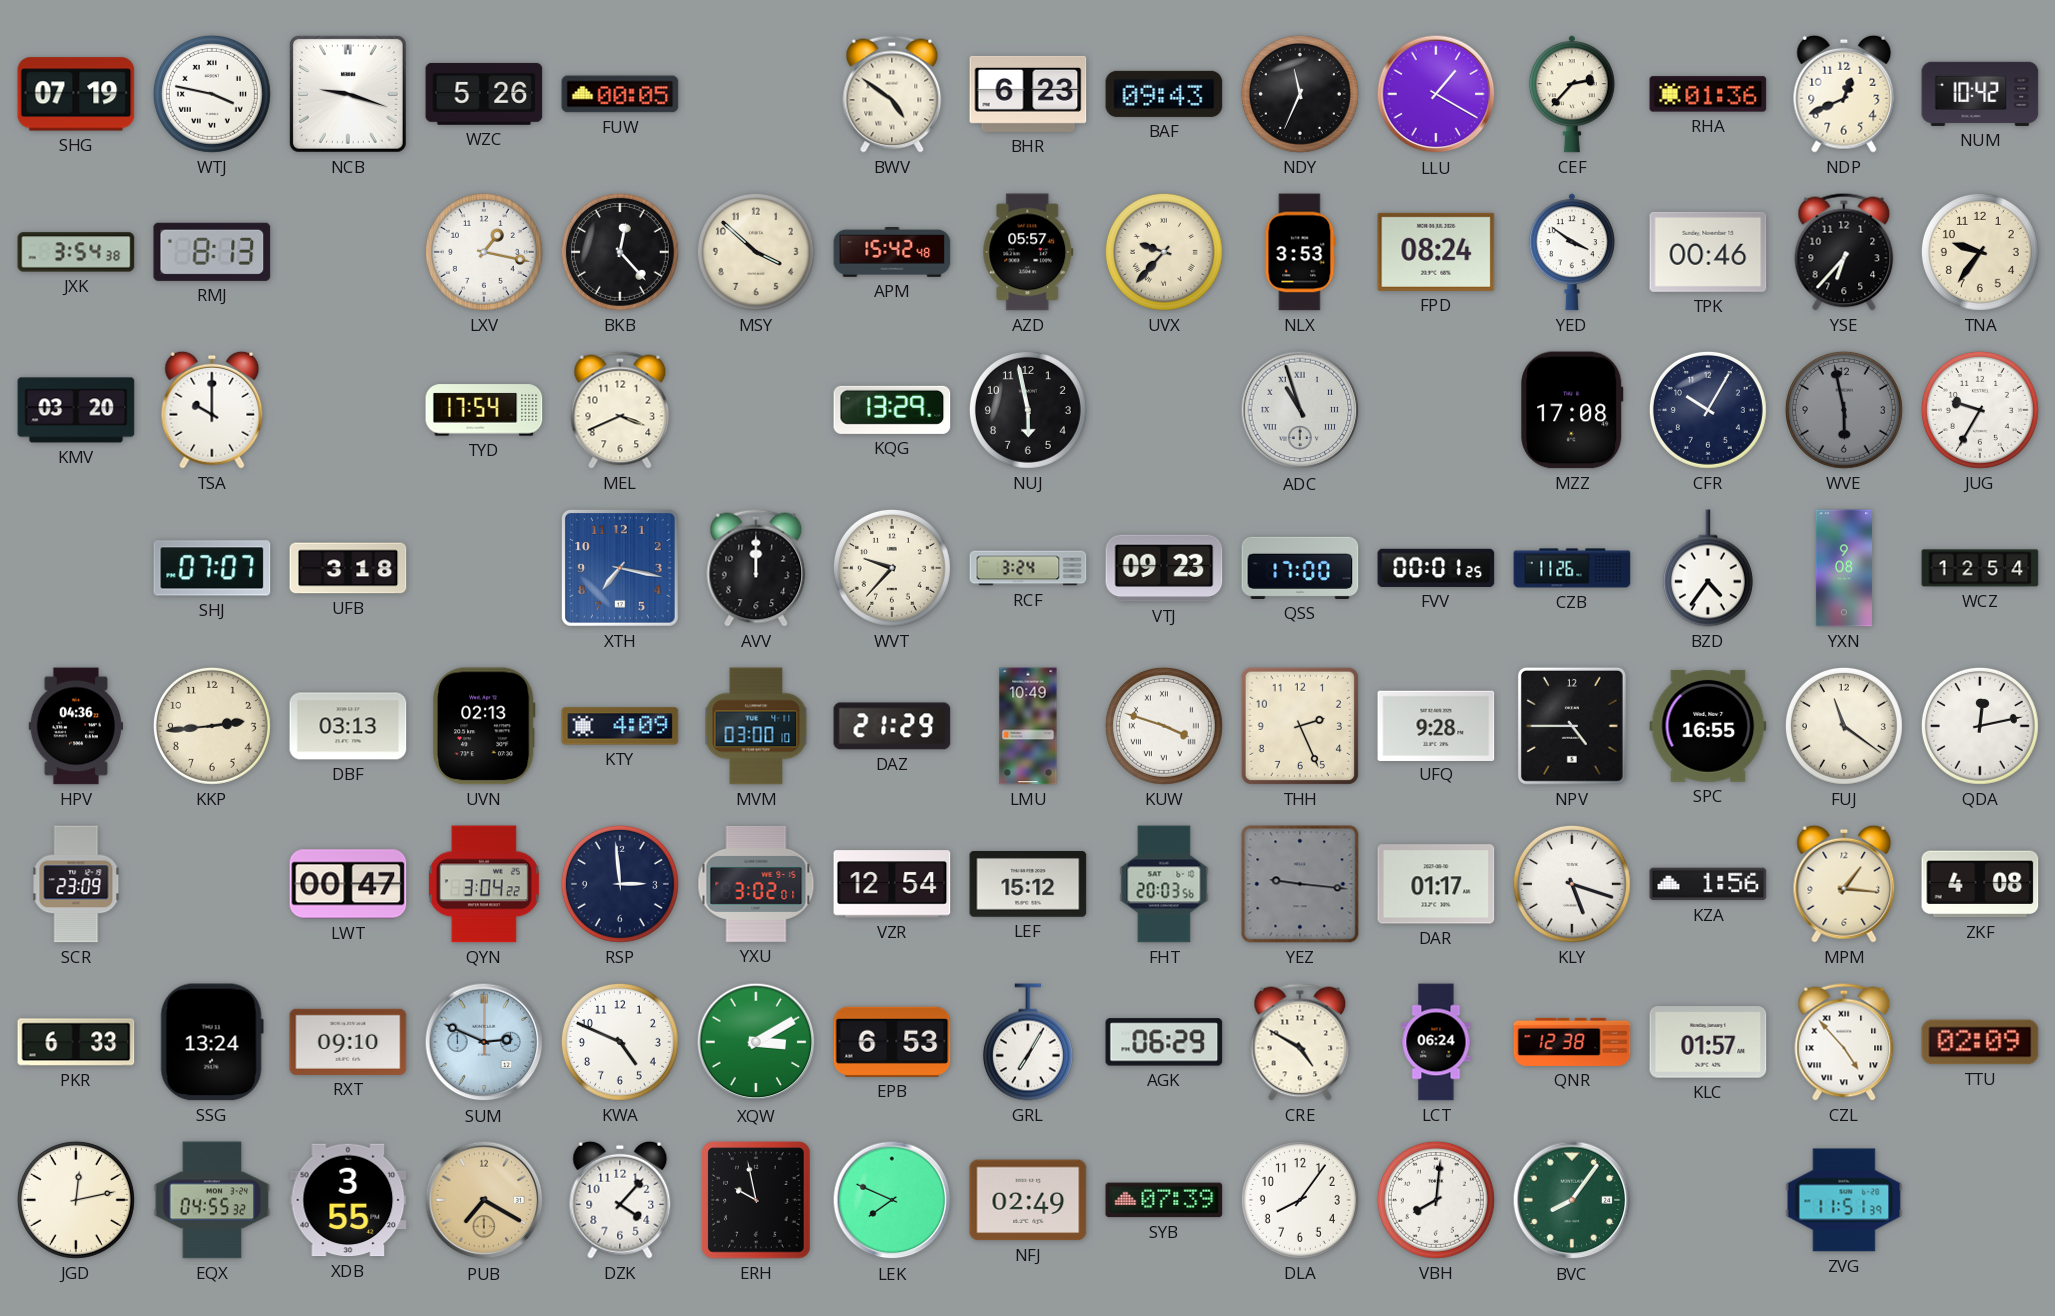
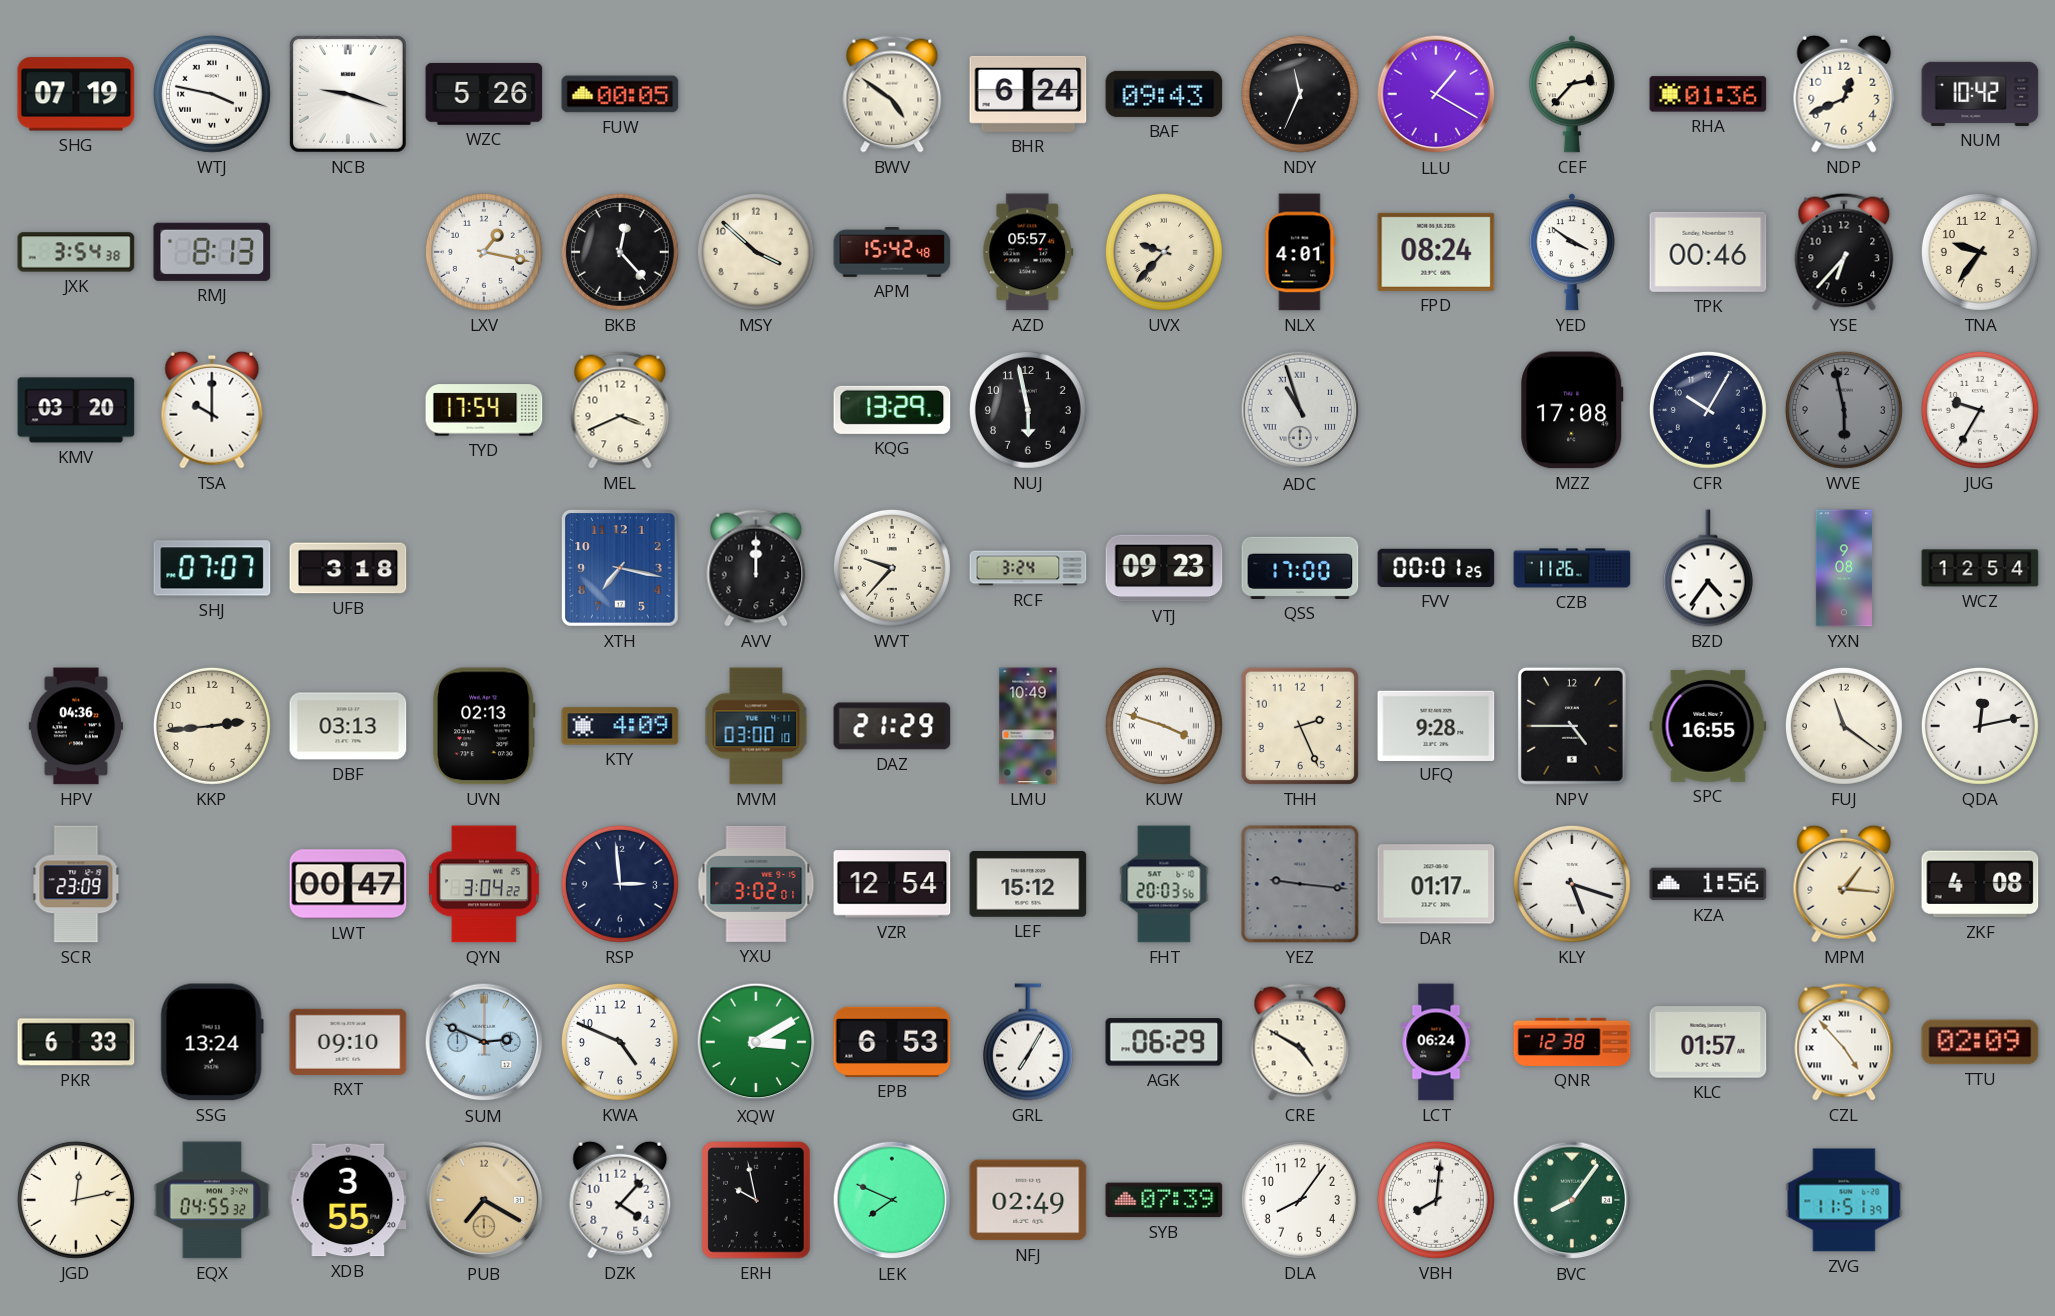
BHR: 6:23 -> 6:24 (1028, 94)
NLX: 3:53 -> 4:01 (1300, 252)
